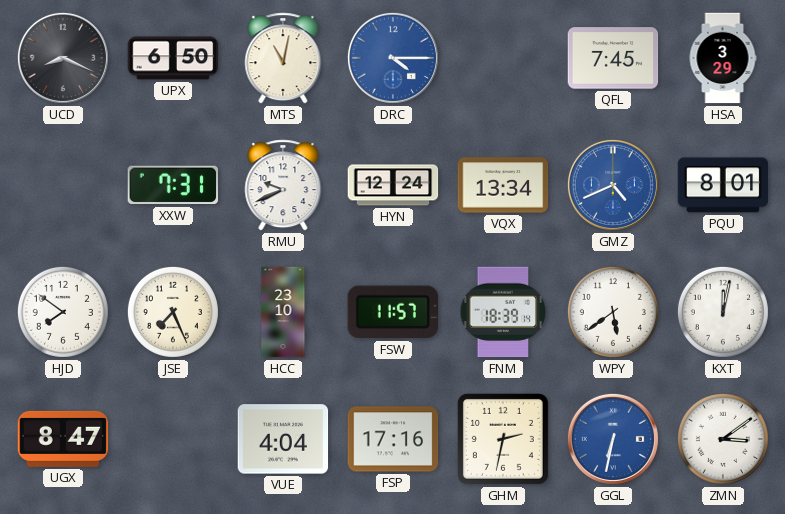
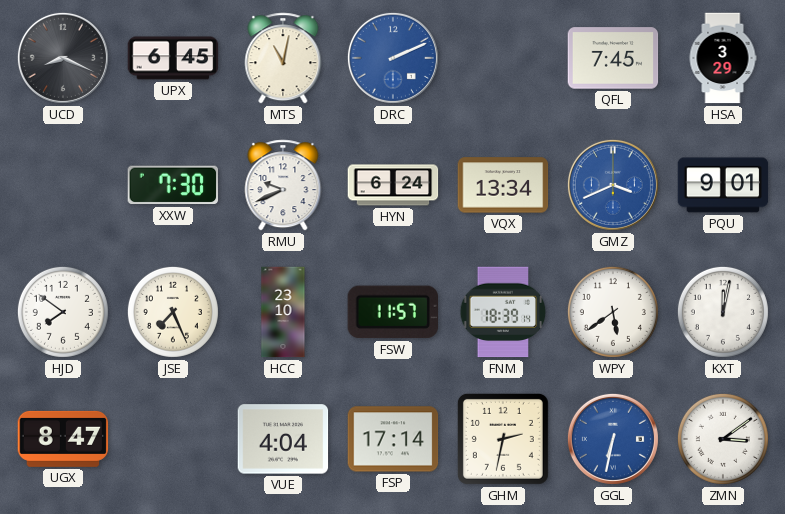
UPX: 6:50 -> 6:45 (173, 58)
DRC: 4:15 -> 2:11 (393, 58)
XXW: 7:31 -> 7:30 (173, 185)
HYN: 12:24 -> 6:24 (393, 185)
GMZ: 4:41 -> 3:41 (613, 185)
PQU: 8:01 -> 9:01 (723, 185)
FSP: 17:16 -> 17:14 (393, 439)
